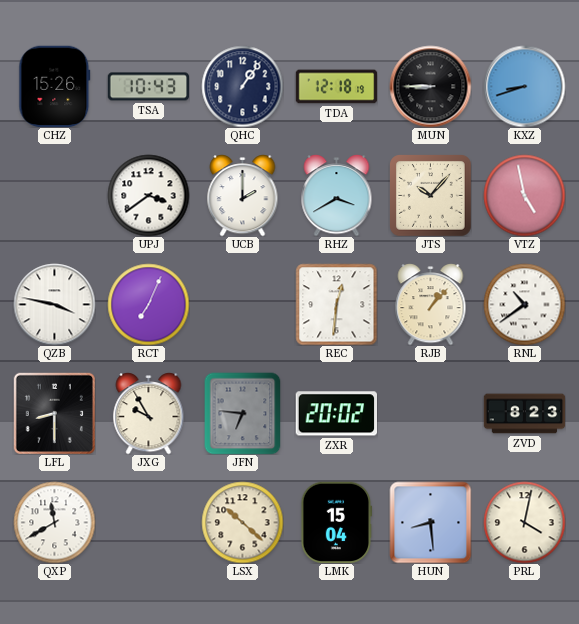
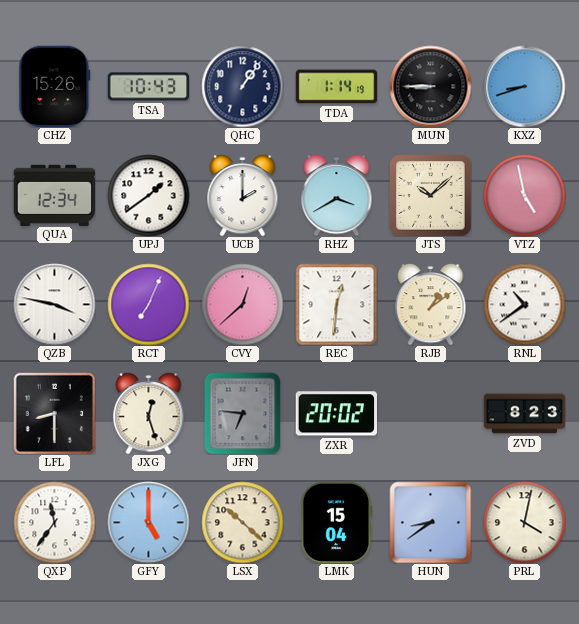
TDA: 12:18 -> 1:14 (336, 87)
QUA: none -> 12:34 (54, 195)
UPJ: 3:39 -> 1:39 (148, 195)
JTS: 10:07 -> 10:08 (430, 195)
CVY: none -> 12:38 (242, 304)
RJB: 1:07 -> 1:09 (431, 304)
JXG: 9:55 -> 12:27 (149, 413)
QXP: 11:40 -> 11:36 (54, 522)
GFY: none -> 5:00 (148, 522)
HUN: 8:29 -> 8:39 (430, 522)
